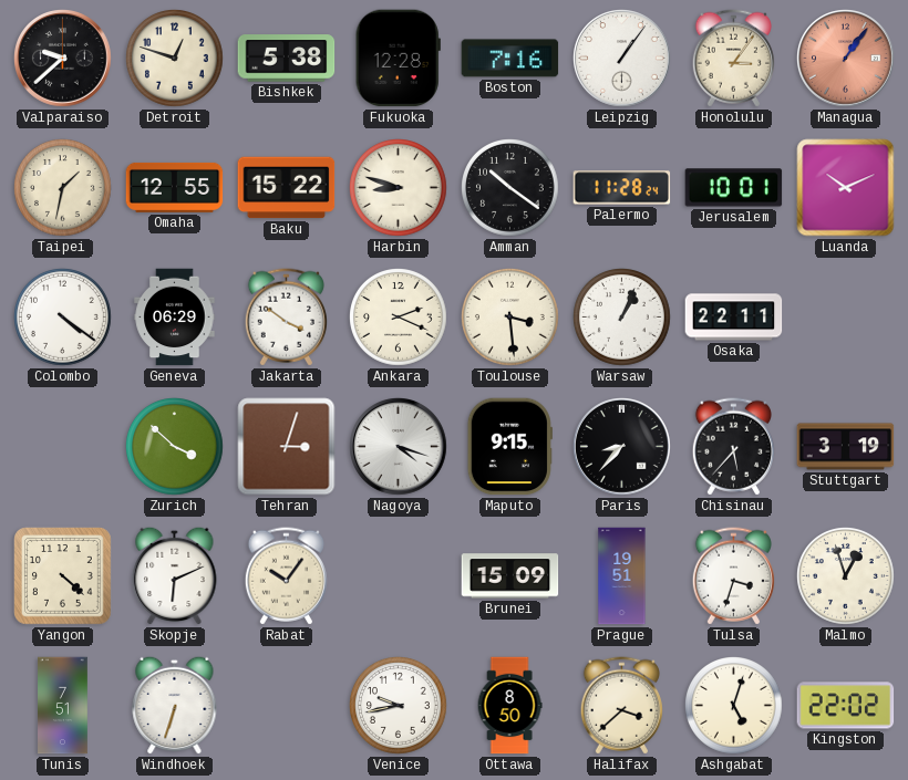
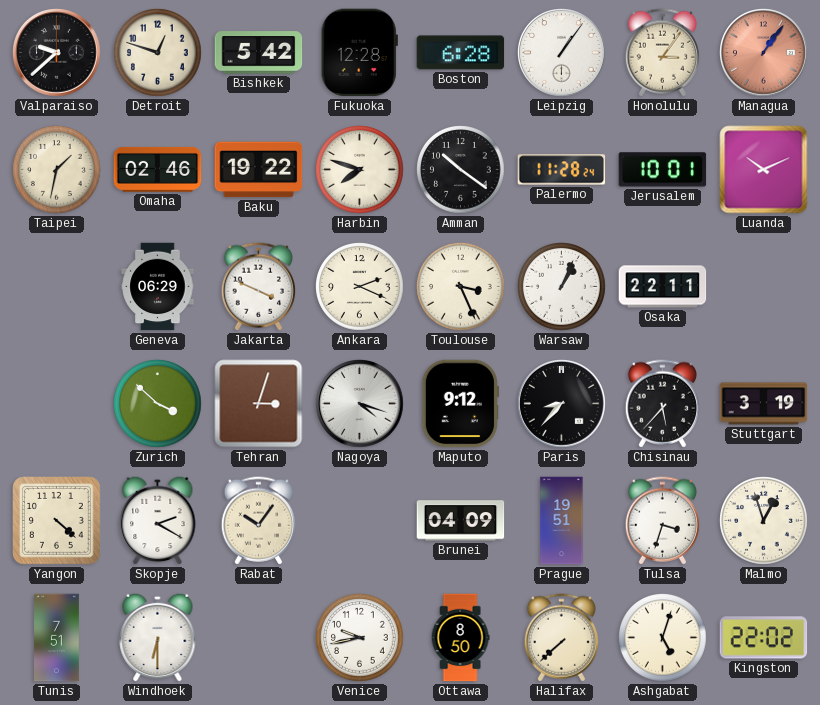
Bishkek: 5:38 -> 5:42 (259, 53)
Boston: 7:16 -> 6:28 (461, 53)
Omaha: 12:55 -> 02:46 (158, 169)
Baku: 15:22 -> 19:22 (259, 170)
Harbin: 8:48 -> 7:48 (360, 170)
Colombo: 4:21 -> none (63, 318)
Jakarta: 3:51 -> 3:49 (258, 287)
Toulouse: 3:29 -> 3:26 (461, 287)
Maputo: 9:15 -> 9:12 (460, 404)
Skopje: 6:11 -> 2:20 (158, 520)
Brunei: 15:09 -> 04:09 (461, 521)
Windhoek: 6:33 -> 6:30 (158, 637)
Halifax: 3:38 -> 7:38 (561, 638)
